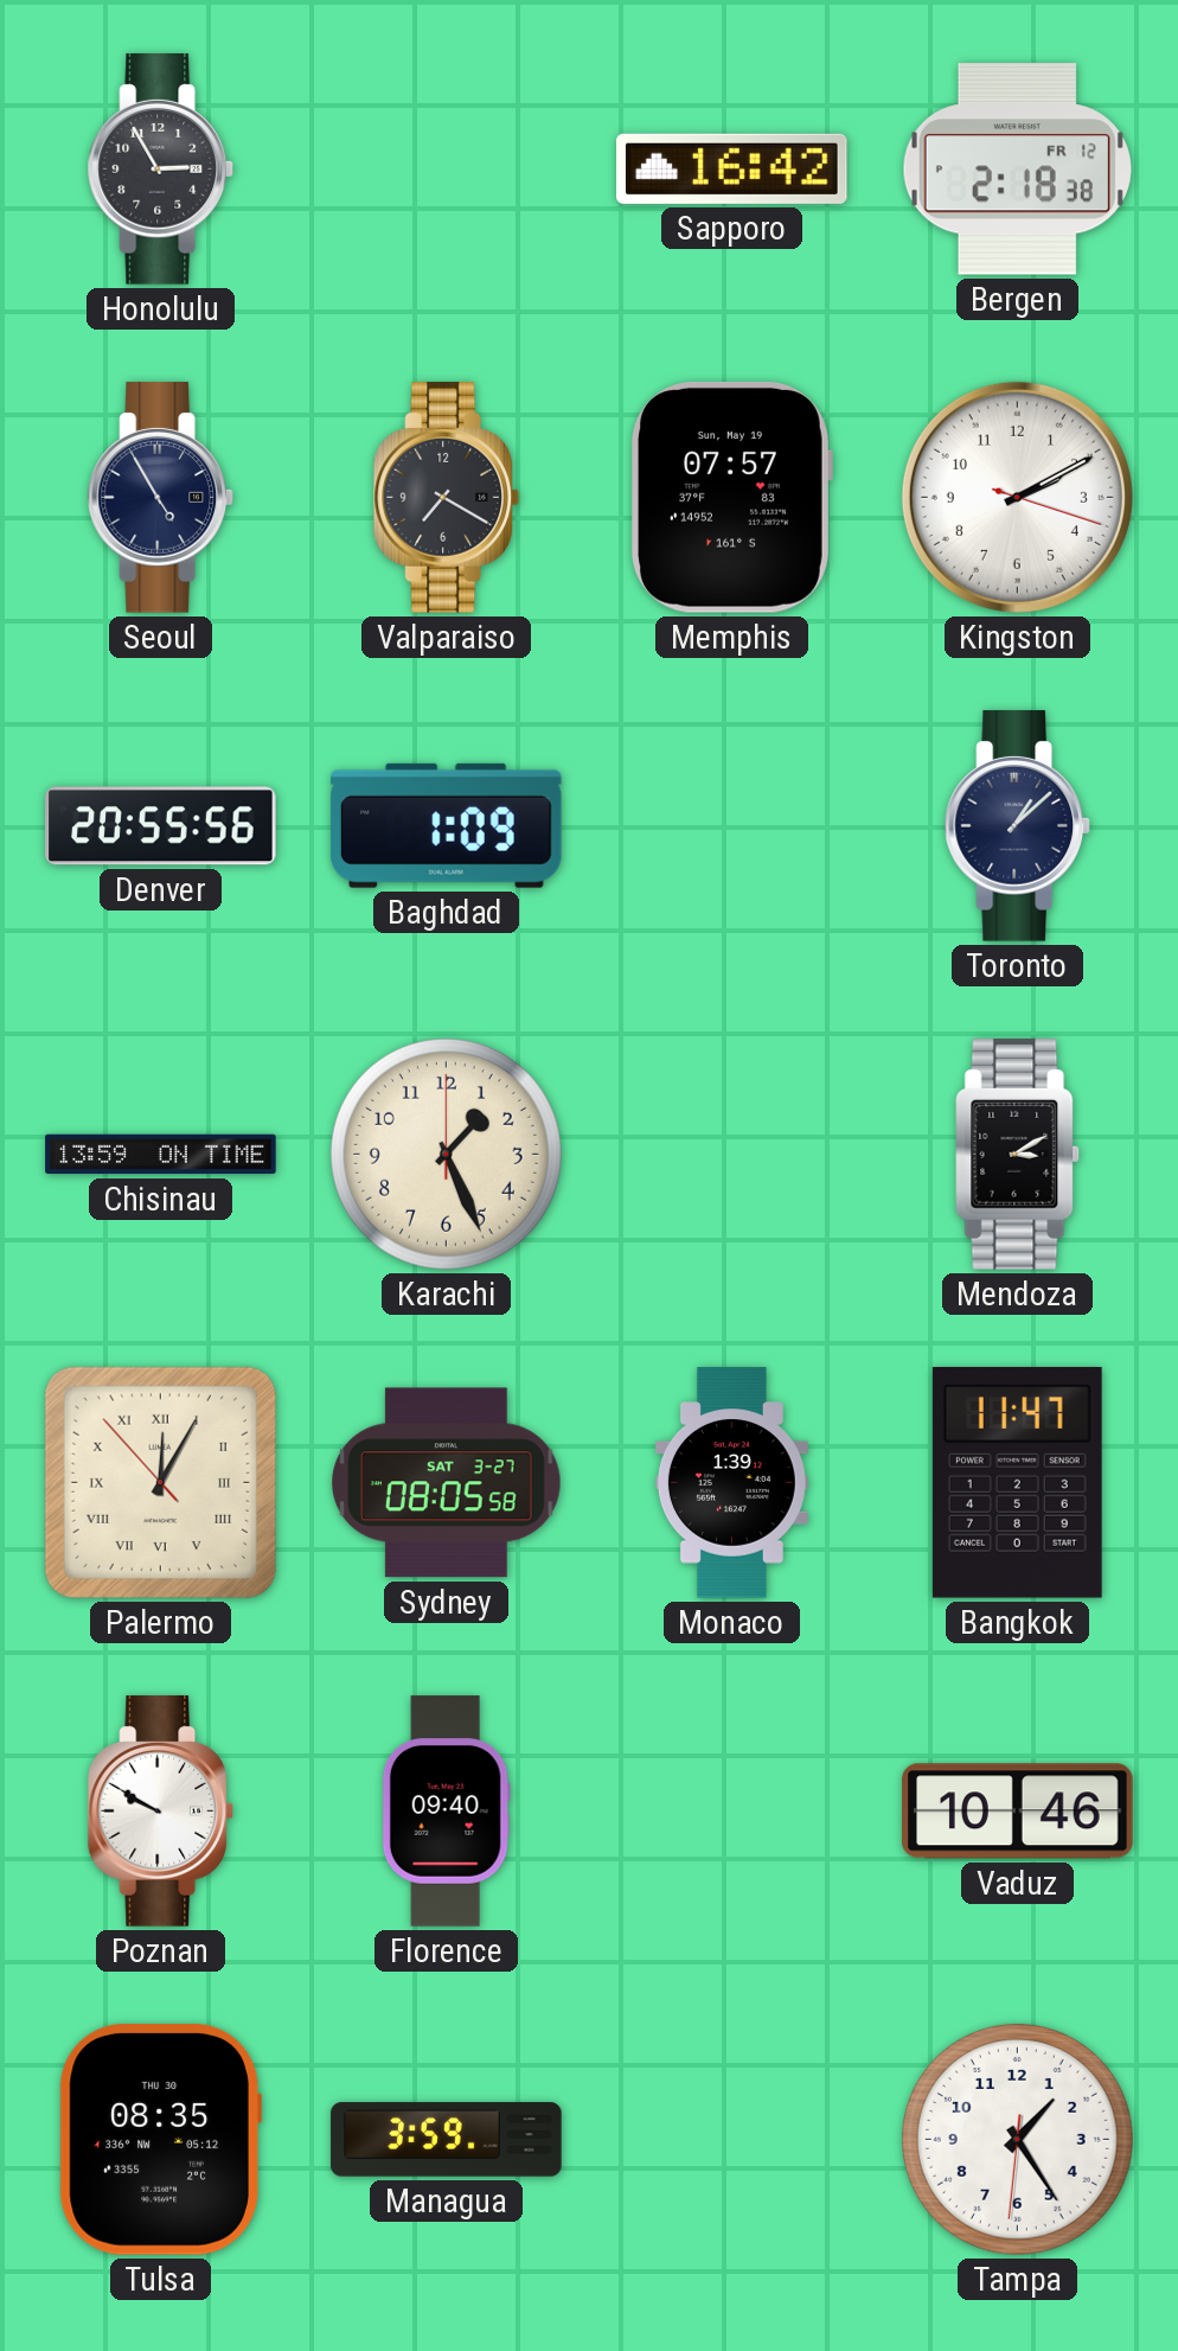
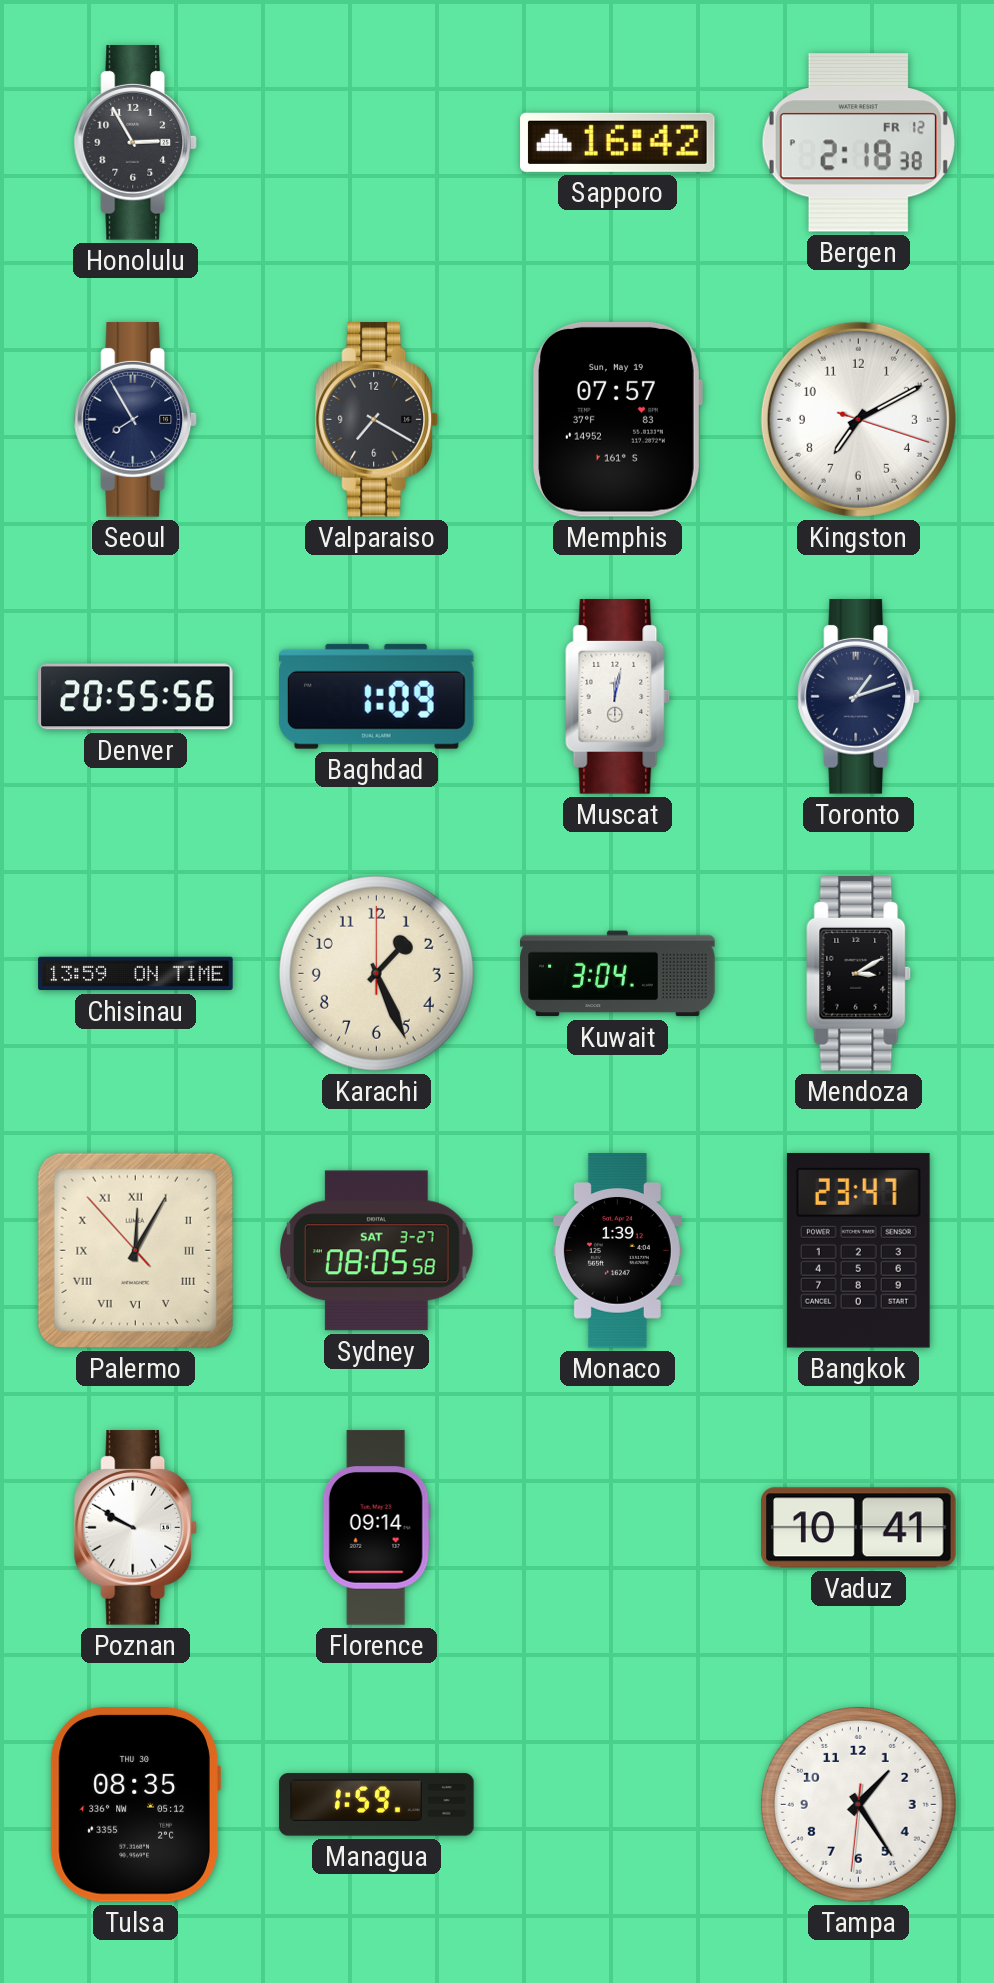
Seoul: 4:55 -> 7:55 (135, 420)
Kingston: 2:10 -> 7:10 (858, 419)
Muscat: none -> 12:02 (617, 697)
Toronto: 1:08 -> 1:12 (858, 697)
Kuwait: none -> 3:04 (618, 974)
Bangkok: 11:47 -> 23:47 (858, 1250)
Florence: 09:40 -> 09:14 (376, 1528)
Vaduz: 10:46 -> 10:41 (859, 1528)
Managua: 3:59 -> 1:59 (377, 1805)
